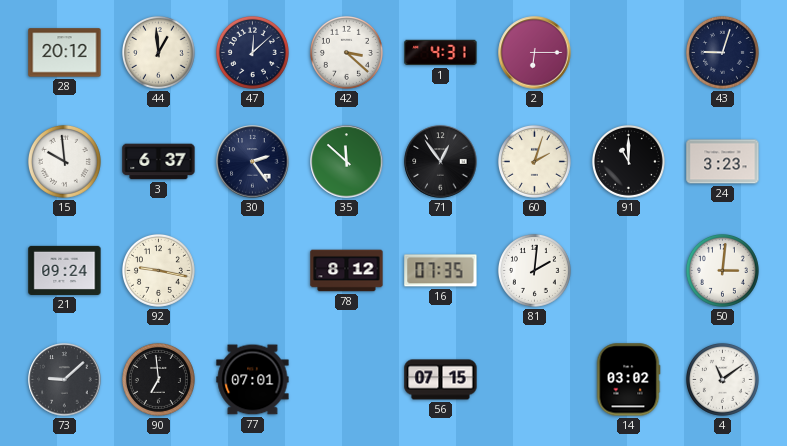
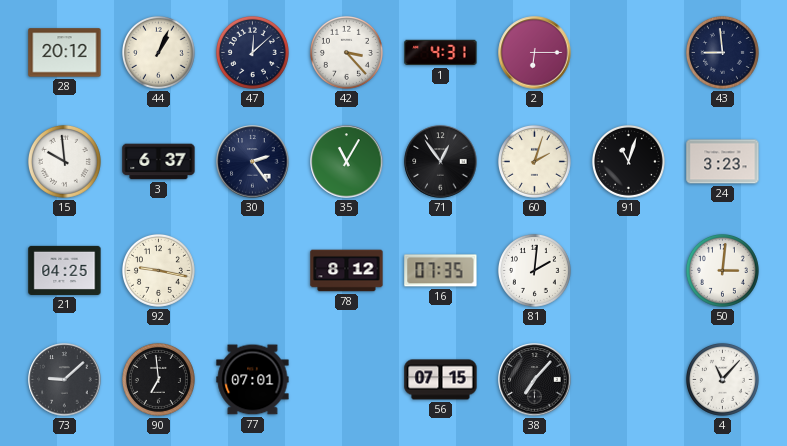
44: 12:59 -> 1:04 (158, 52)
42: 3:22 -> 3:23 (346, 52)
43: 9:03 -> 8:59 (722, 52)
35: 11:52 -> 11:05 (347, 162)
91: 11:00 -> 11:03 (628, 161)
21: 09:24 -> 04:25 (65, 270)
38: none -> 7:07 (535, 380)
14: 03:02 -> none (628, 380)
4: 11:09 -> 11:07 (722, 379)
